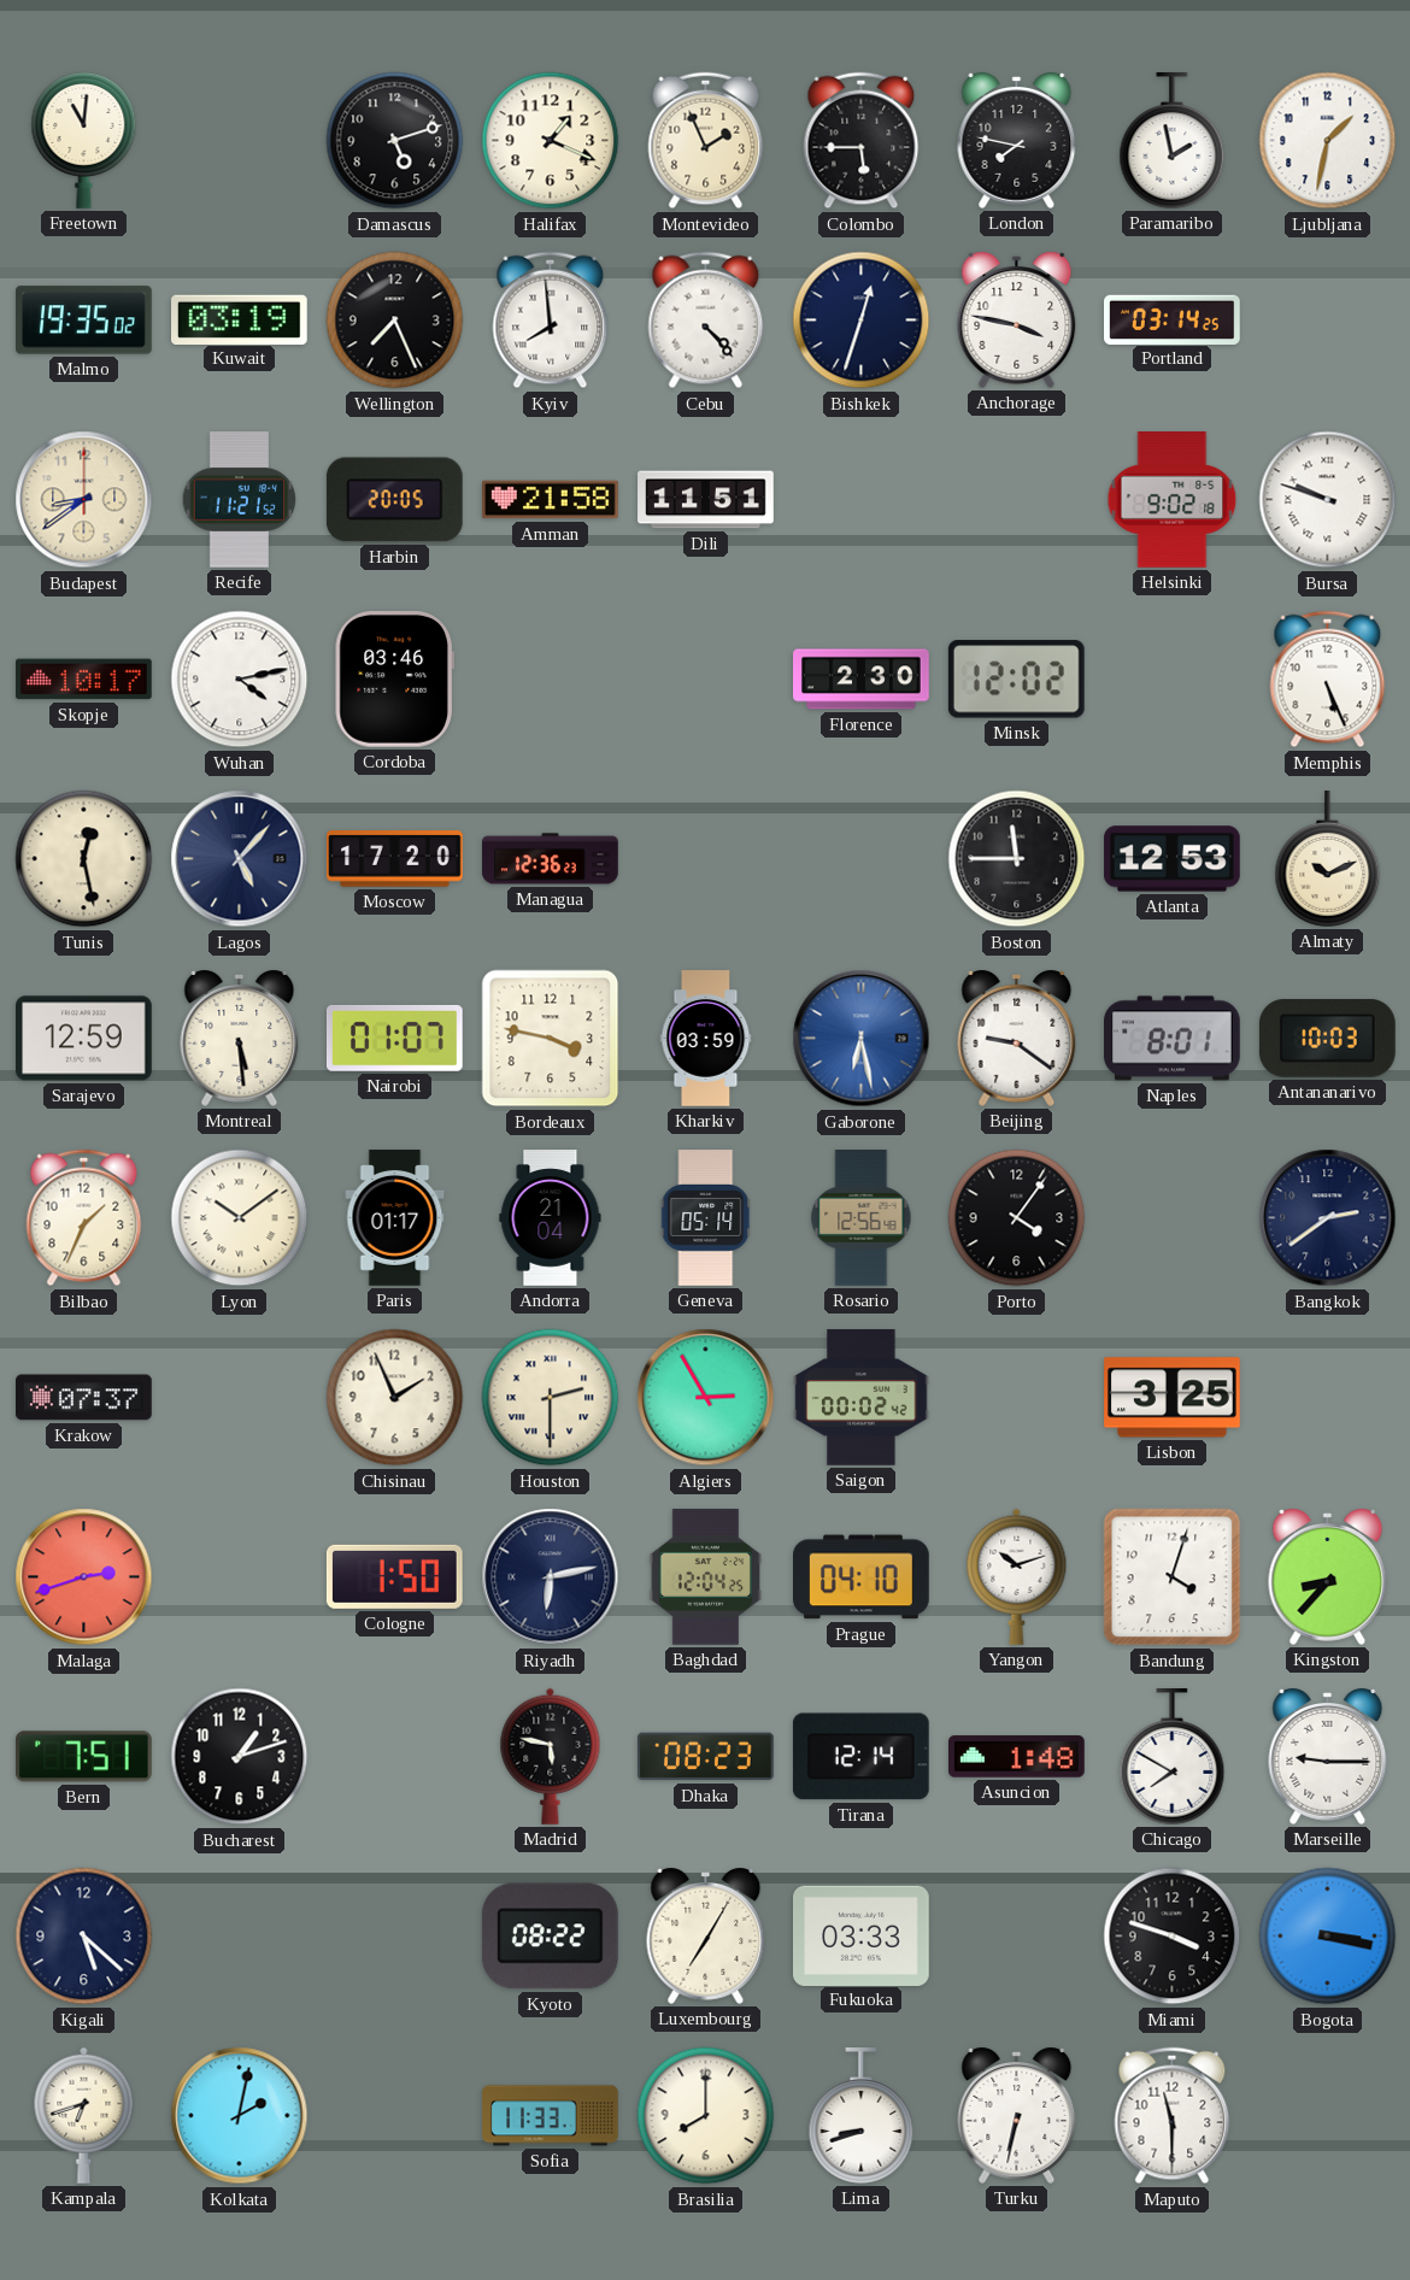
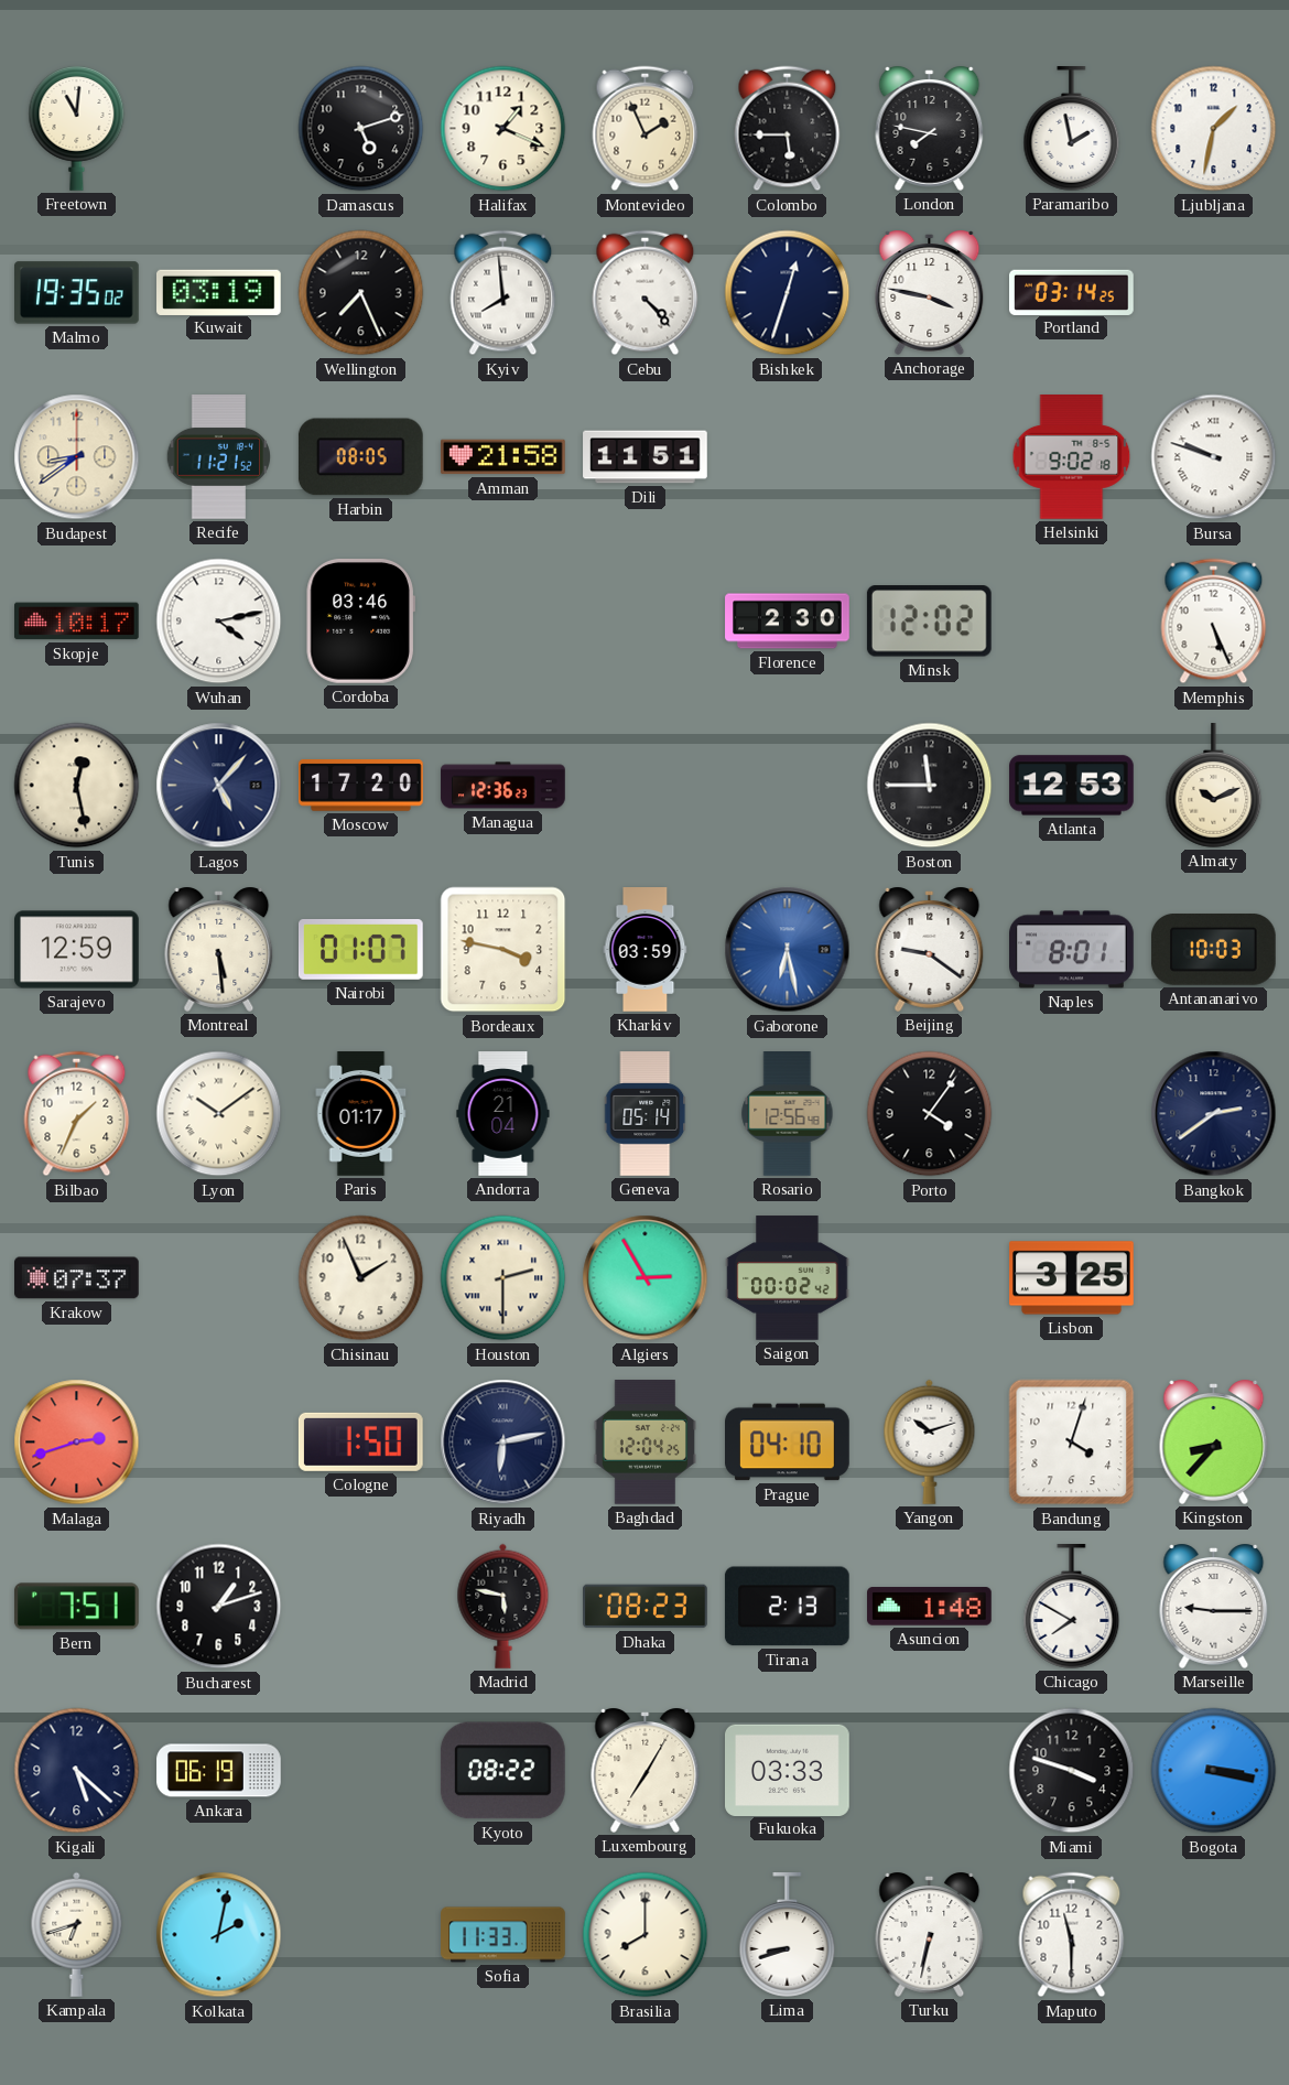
Harbin: 20:05 -> 08:05 (360, 457)
Tirana: 12:14 -> 2:13 (787, 1607)
Ankara: none -> 06:19 (219, 1771)
